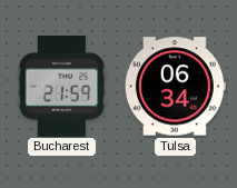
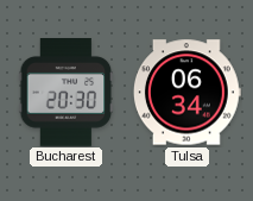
Bucharest: 21:59 -> 20:30 (67, 93)
